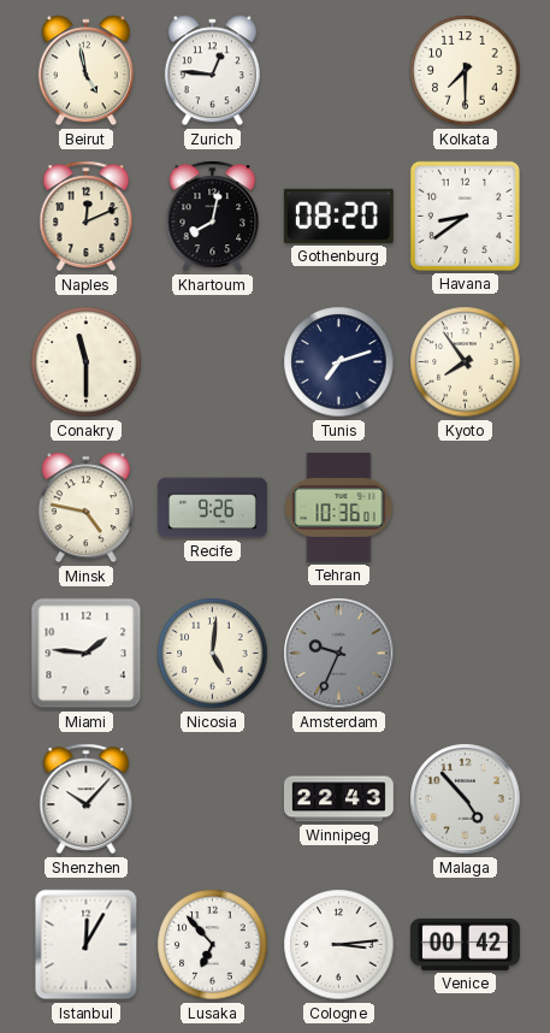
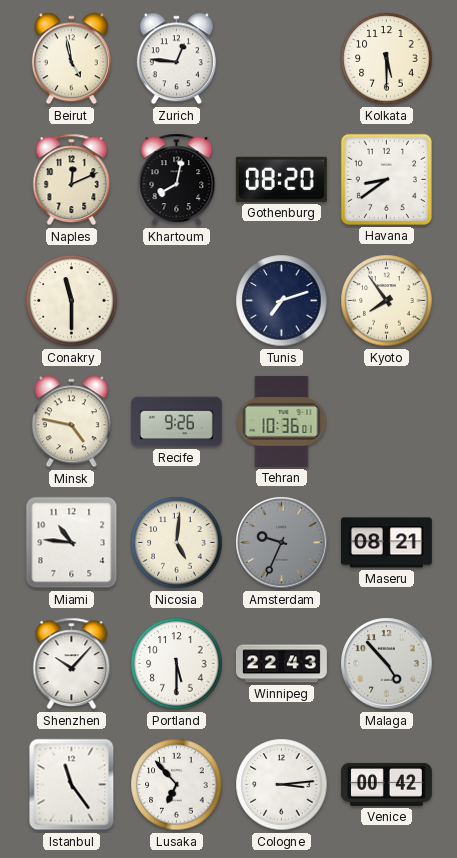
Kolkata: 7:30 -> 5:30 (387, 59)
Miami: 1:46 -> 10:46 (72, 543)
Maseru: none -> 08:21 (386, 543)
Portland: none -> 5:30 (177, 664)
Istanbul: 12:05 -> 11:24 (72, 785)
